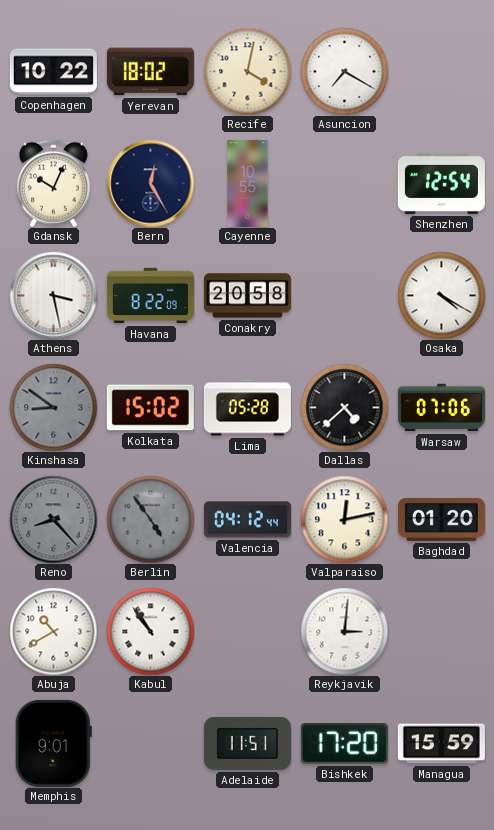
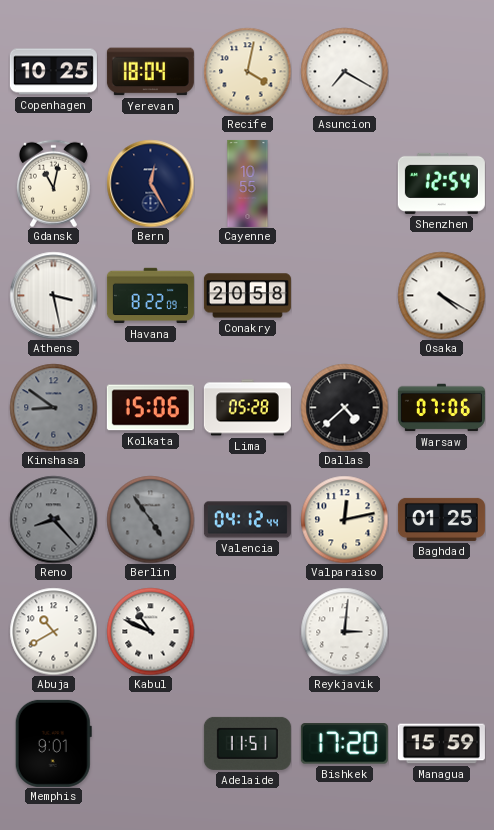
Copenhagen: 10:22 -> 10:25 (53, 72)
Yerevan: 18:02 -> 18:04 (150, 72)
Gdansk: 10:04 -> 11:02 (53, 183)
Kolkata: 15:02 -> 15:06 (150, 408)
Baghdad: 01:20 -> 01:25 (441, 519)
Kabul: 10:54 -> 10:49 (150, 631)
